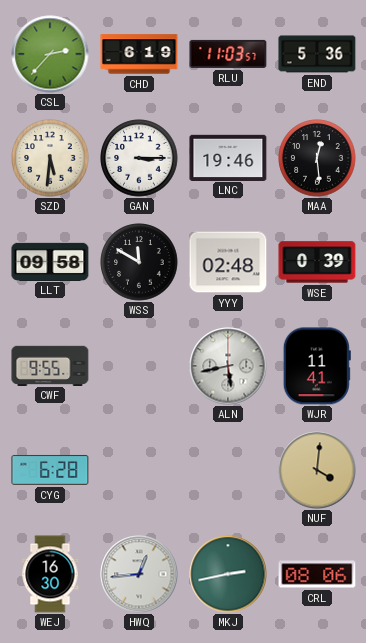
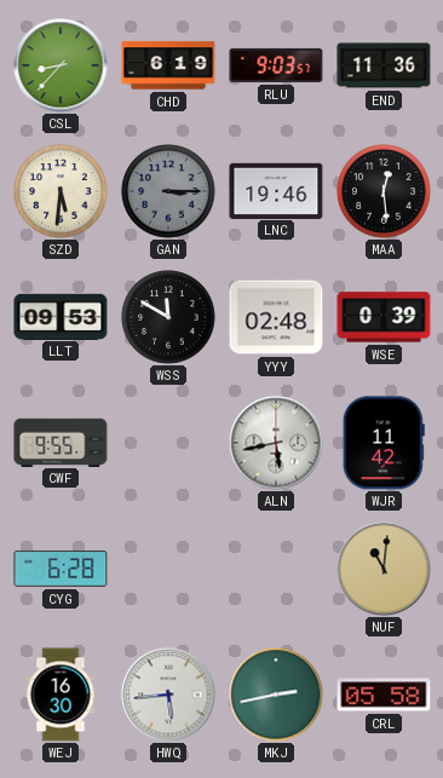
CSL: 2:37 -> 8:37 (61, 65)
RLU: 11:03 -> 9:03 (276, 65)
END: 5:36 -> 11:36 (384, 65)
GAN dial: white -> grey (168, 191)
LLT: 09:58 -> 09:53 (61, 316)
WJR: 11:41 -> 11:42 (384, 443)
NUF: 4:01 -> 11:01 (384, 569)
HWQ: 12:44 -> 5:44 (168, 695)
CRL: 08:06 -> 05:58 (384, 695)
